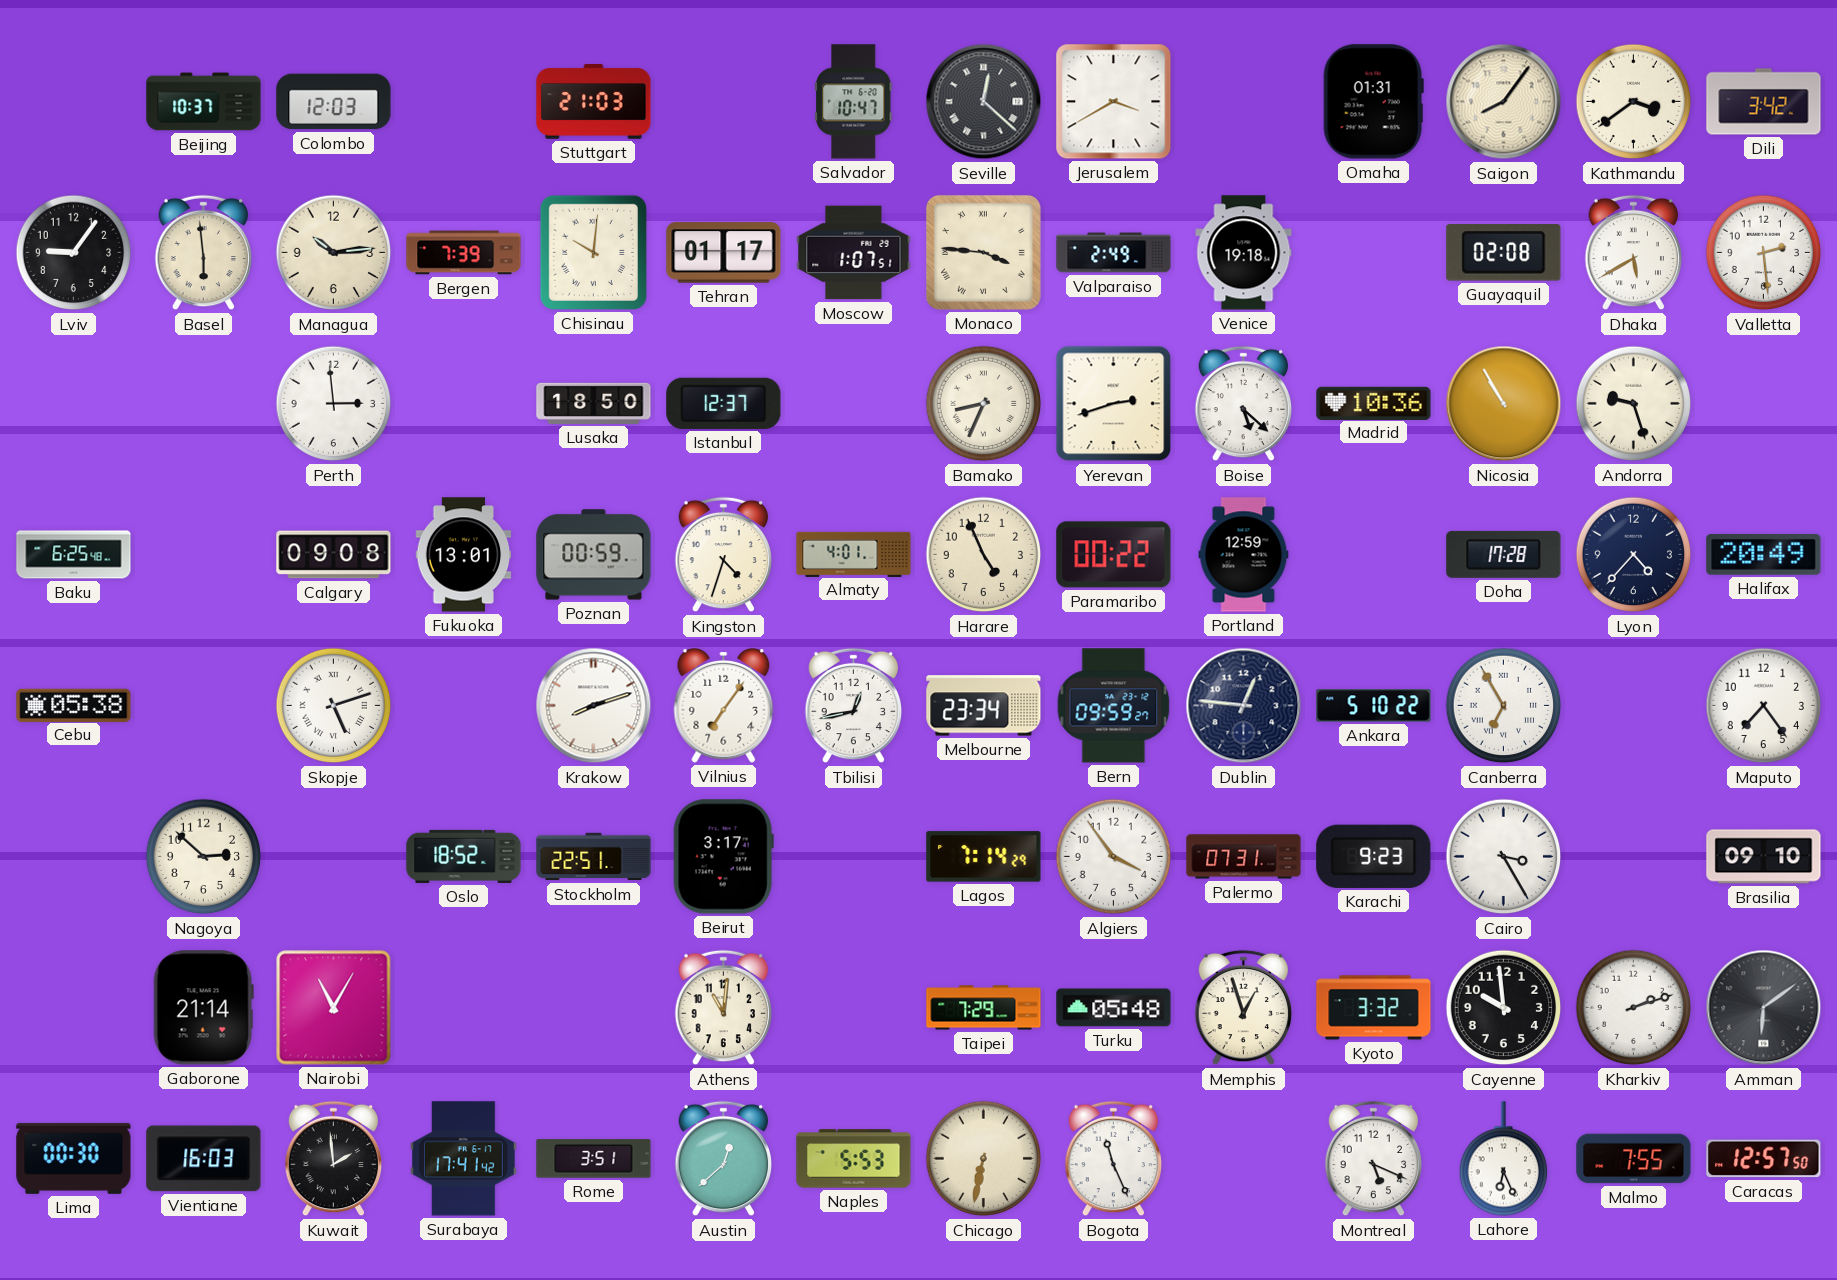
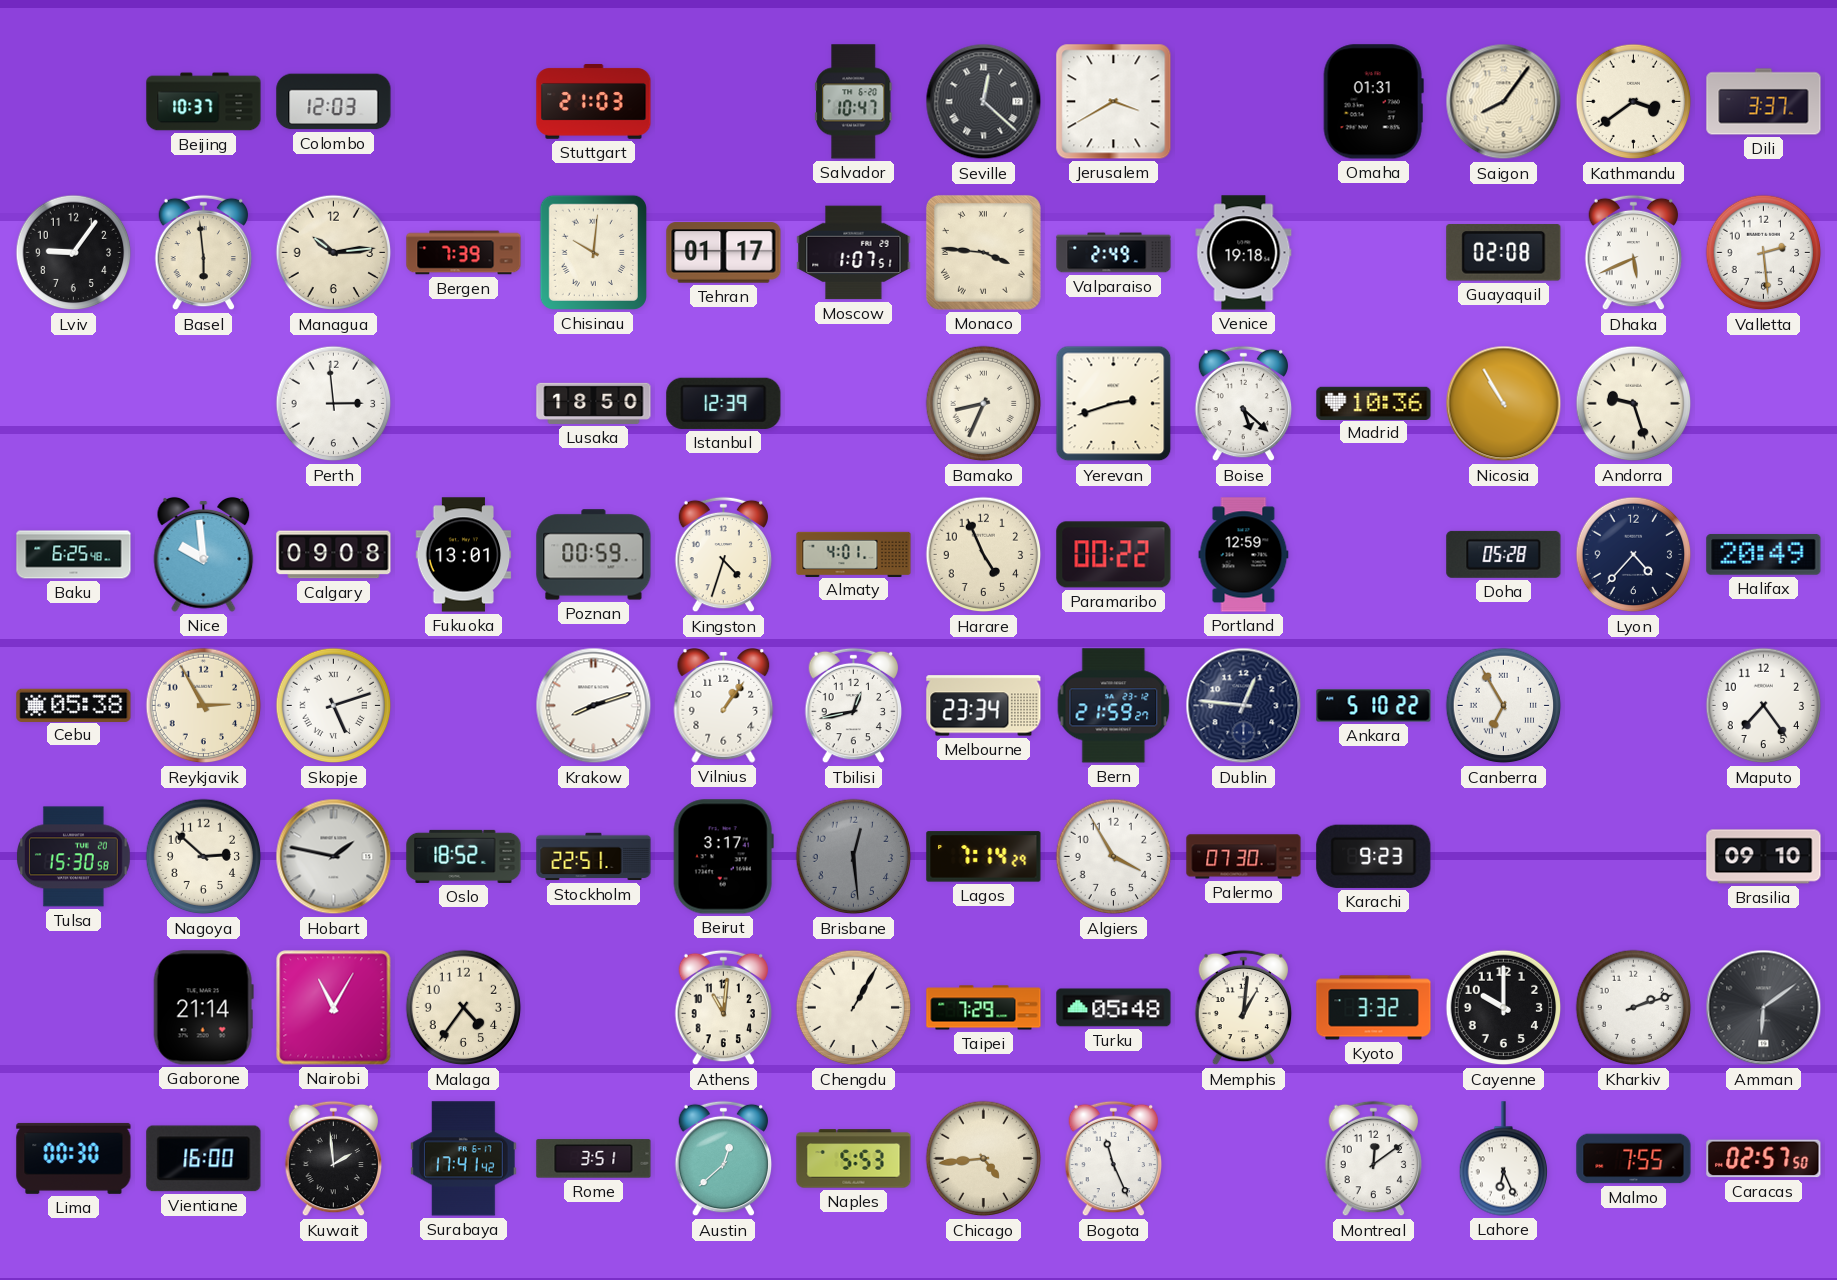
Dili: 3:42 -> 3:37 (1764, 102)
Dhaka: 5:40 -> 5:41 (1634, 253)
Istanbul: 12:37 -> 12:39 (724, 403)
Nice: none -> 9:59 (204, 554)
Doha: 17:28 -> 05:28 (1504, 554)
Reykjavik: none -> 2:55 (204, 706)
Vilnius: 7:06 -> 1:06 (724, 705)
Bern: 09:59 -> 21:59 (1114, 706)
Tulsa: none -> 15:30 (73, 857)
Hobart: none -> 1:47 (334, 857)
Brisbane: none -> 12:29 (854, 857)
Algiers: 3:54 -> 3:55 (1114, 857)
Palermo: 07:31 -> 07:30 (1244, 857)
Cairo: 3:25 -> none (1504, 857)
Malaga: none -> 4:36 (464, 1008)
Chengdu: none -> 1:05 (854, 1008)
Memphis: 12:57 -> 1:01 (1244, 1008)
Cayenne: 9:59 -> 10:00 (1504, 1008)
Vientiane: 16:03 -> 16:00 (204, 1159)
Chicago: 6:32 -> 4:44 (984, 1159)
Montreal: 5:19 -> 12:09 (1374, 1159)
Caracas: 12:57 -> 02:57 (1764, 1159)
